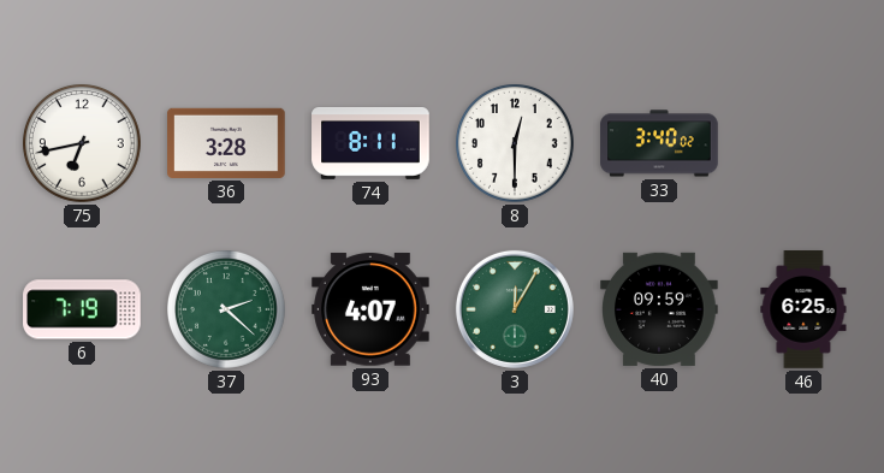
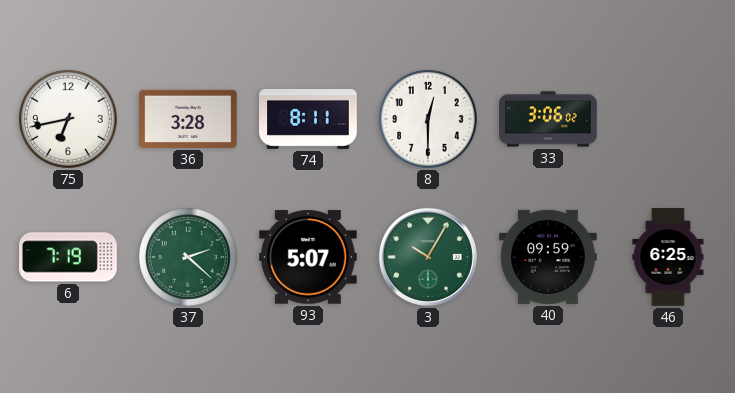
33: 3:40 -> 3:06 (548, 119)
93: 4:07 -> 5:07 (309, 257)
3: 12:05 -> 10:05 (428, 257)
